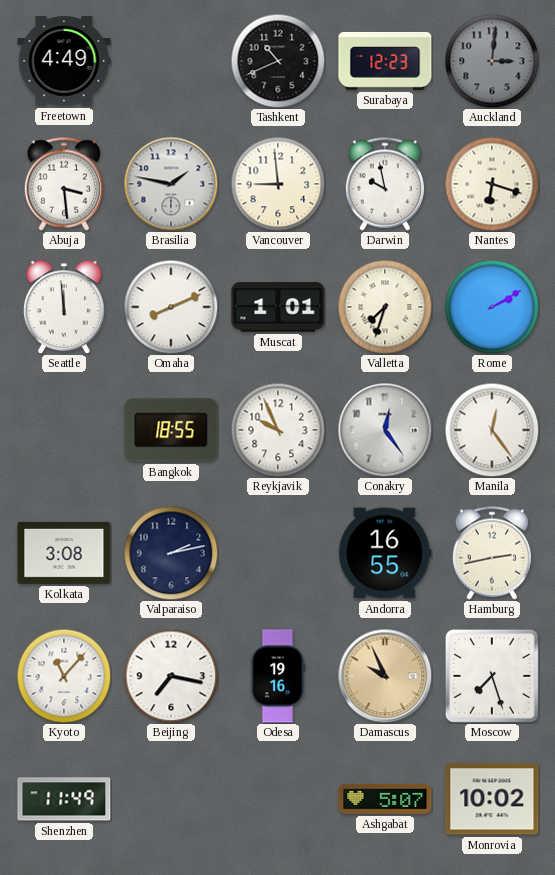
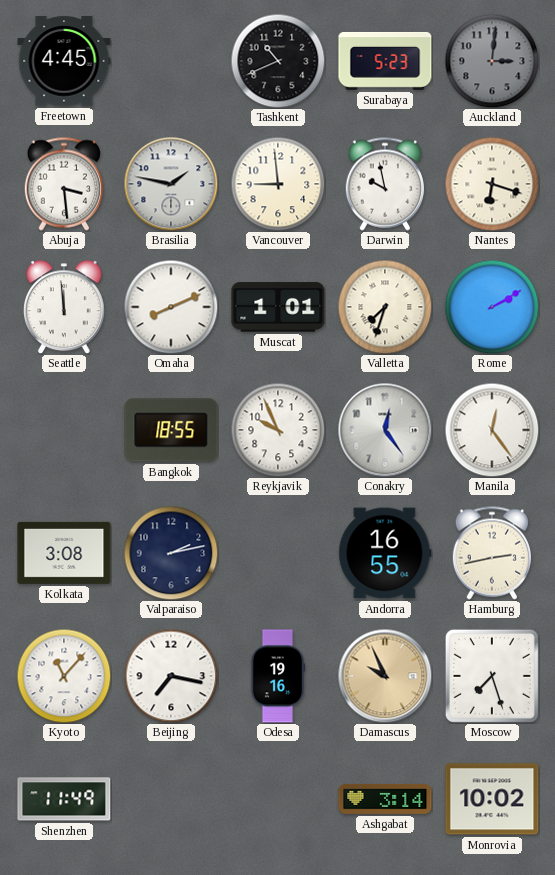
Freetown: 4:49 -> 4:45 (64, 61)
Surabaya: 12:23 -> 5:23 (385, 61)
Ashgabat: 5:07 -> 3:14 (385, 799)
